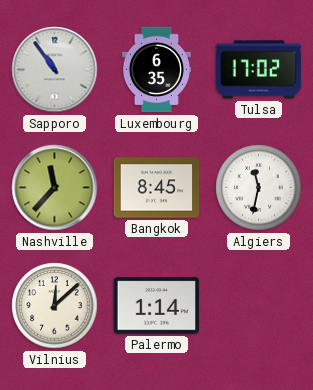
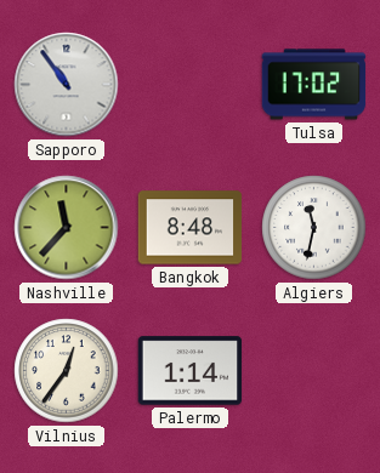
Luxembourg: 6:35 -> none (156, 70)
Bangkok: 8:45 -> 8:48 (191, 228)
Vilnius: 12:08 -> 12:36 (67, 371)
